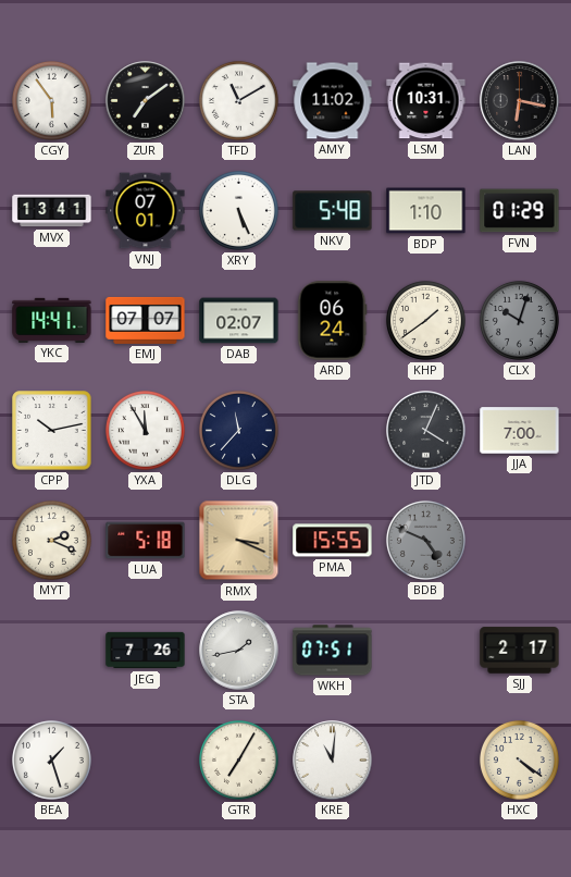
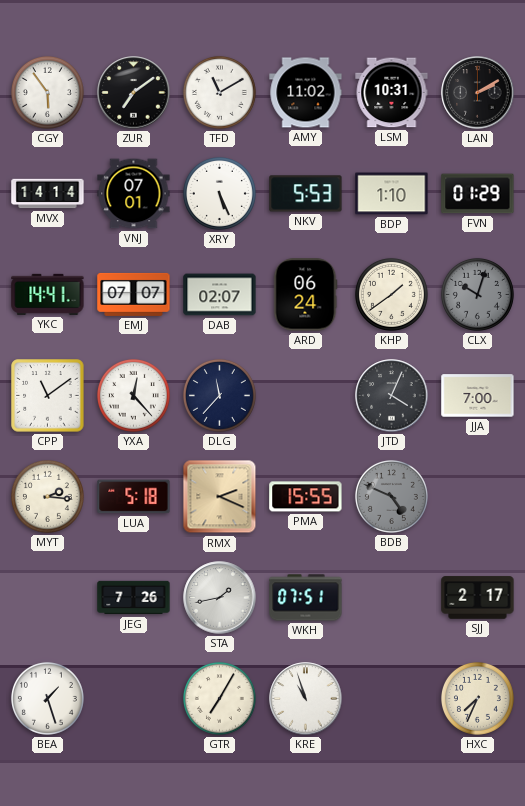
LAN: 6:17 -> 2:10 (478, 93)
MVX: 13:41 -> 14:14 (48, 194)
NKV: 5:48 -> 5:53 (306, 194)
CPP: 10:13 -> 11:09 (48, 396)
YXA: 11:55 -> 12:23 (133, 395)
MYT: 2:19 -> 2:16 (47, 496)
RMX: 3:19 -> 2:19 (220, 497)
KRE: 11:01 -> 10:57 (306, 699)
HXC: 4:21 -> 7:34 (477, 698)
